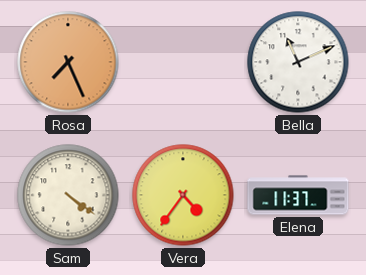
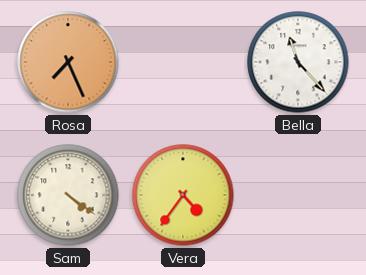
Bella: 11:11 -> 11:23 (298, 62)
Elena: 11:37 -> none (298, 195)
